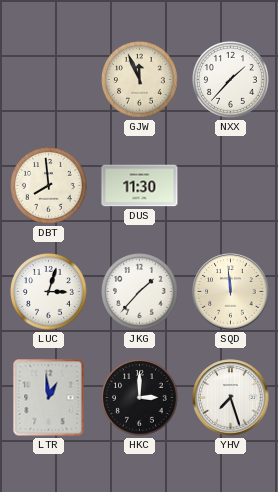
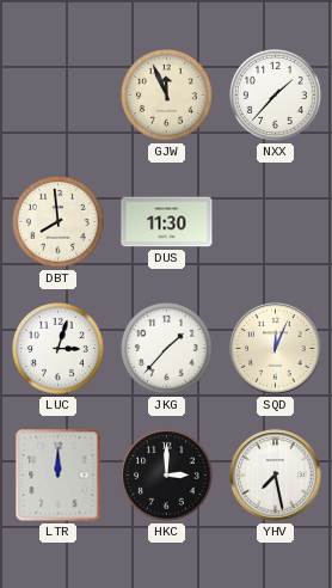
SQD: 11:59 -> 12:04 (276, 349)
LTR: 12:59 -> 12:00 (59, 476)
YHV: 7:27 -> 7:28 (276, 476)
